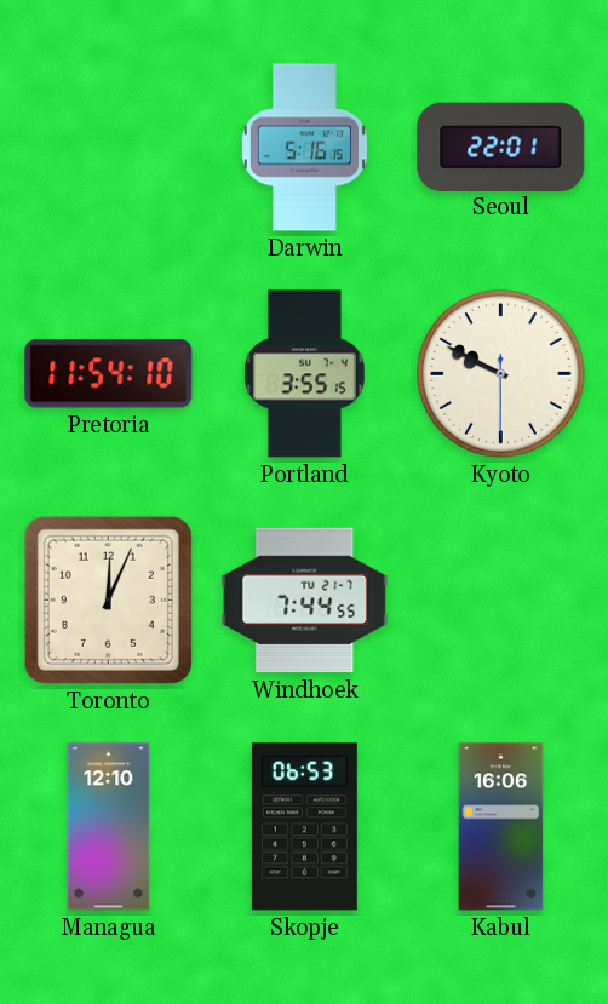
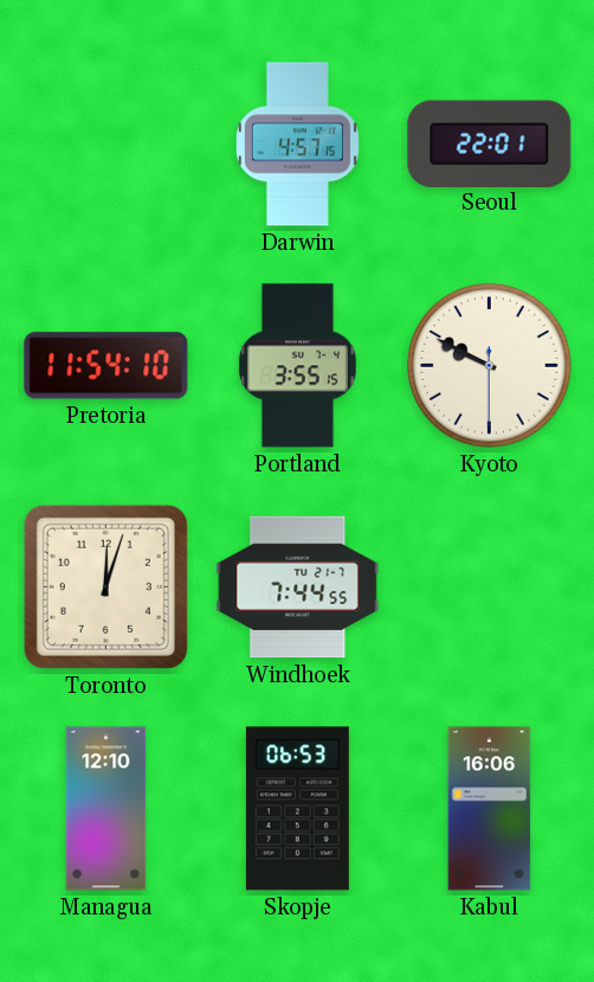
Darwin: 5:16 -> 4:57 (297, 145)
Toronto: 12:04 -> 12:03 (105, 586)
